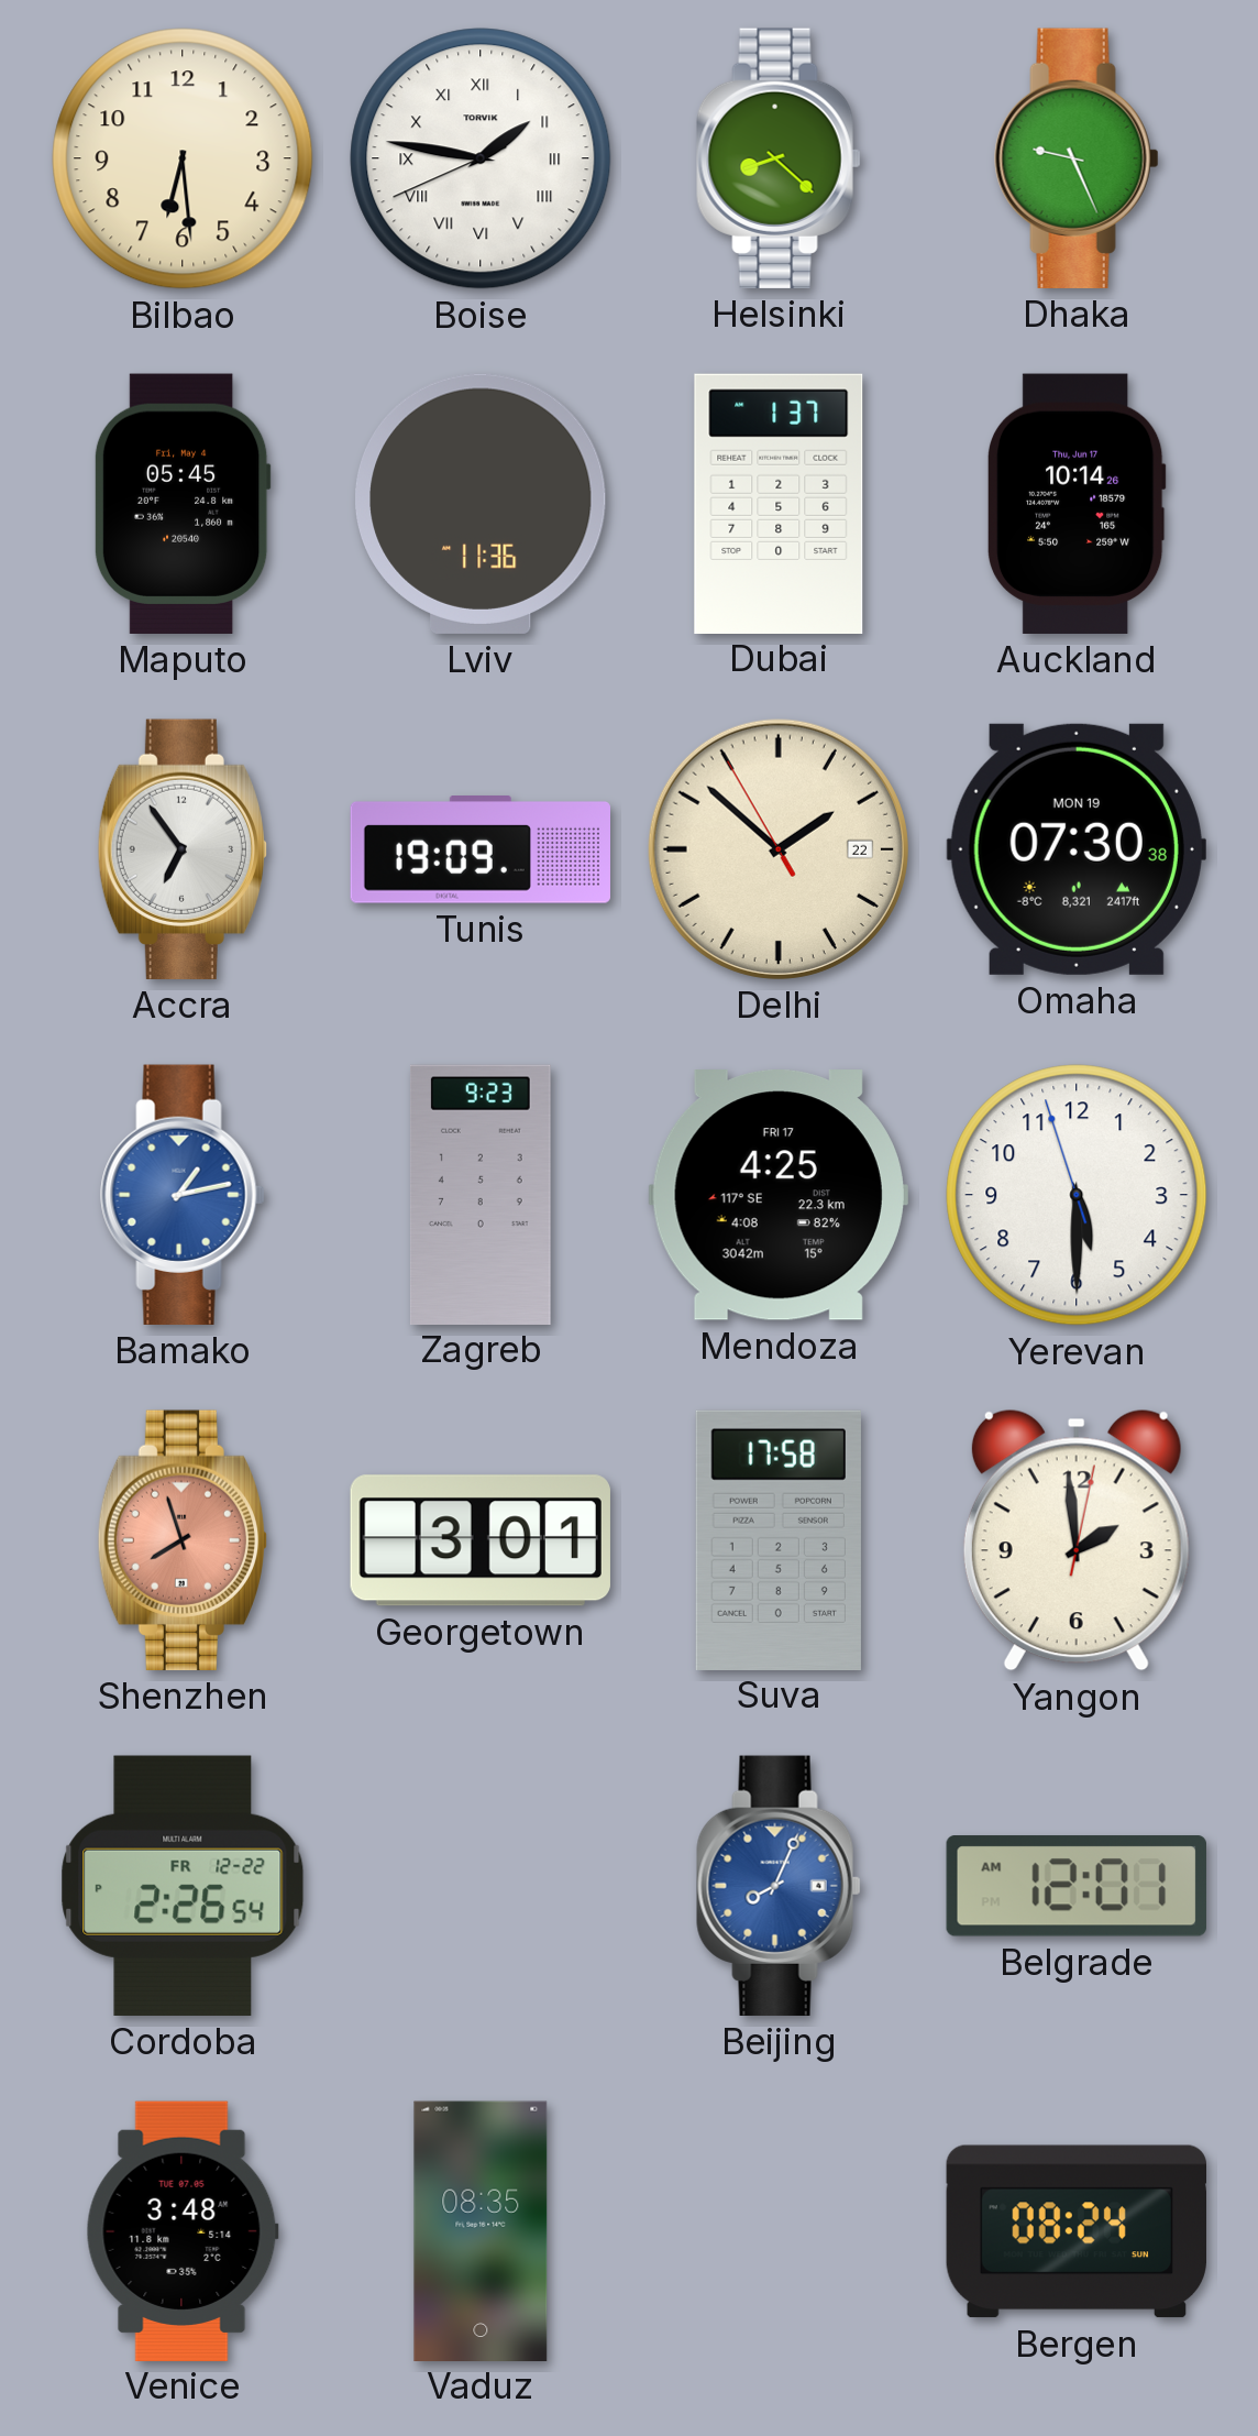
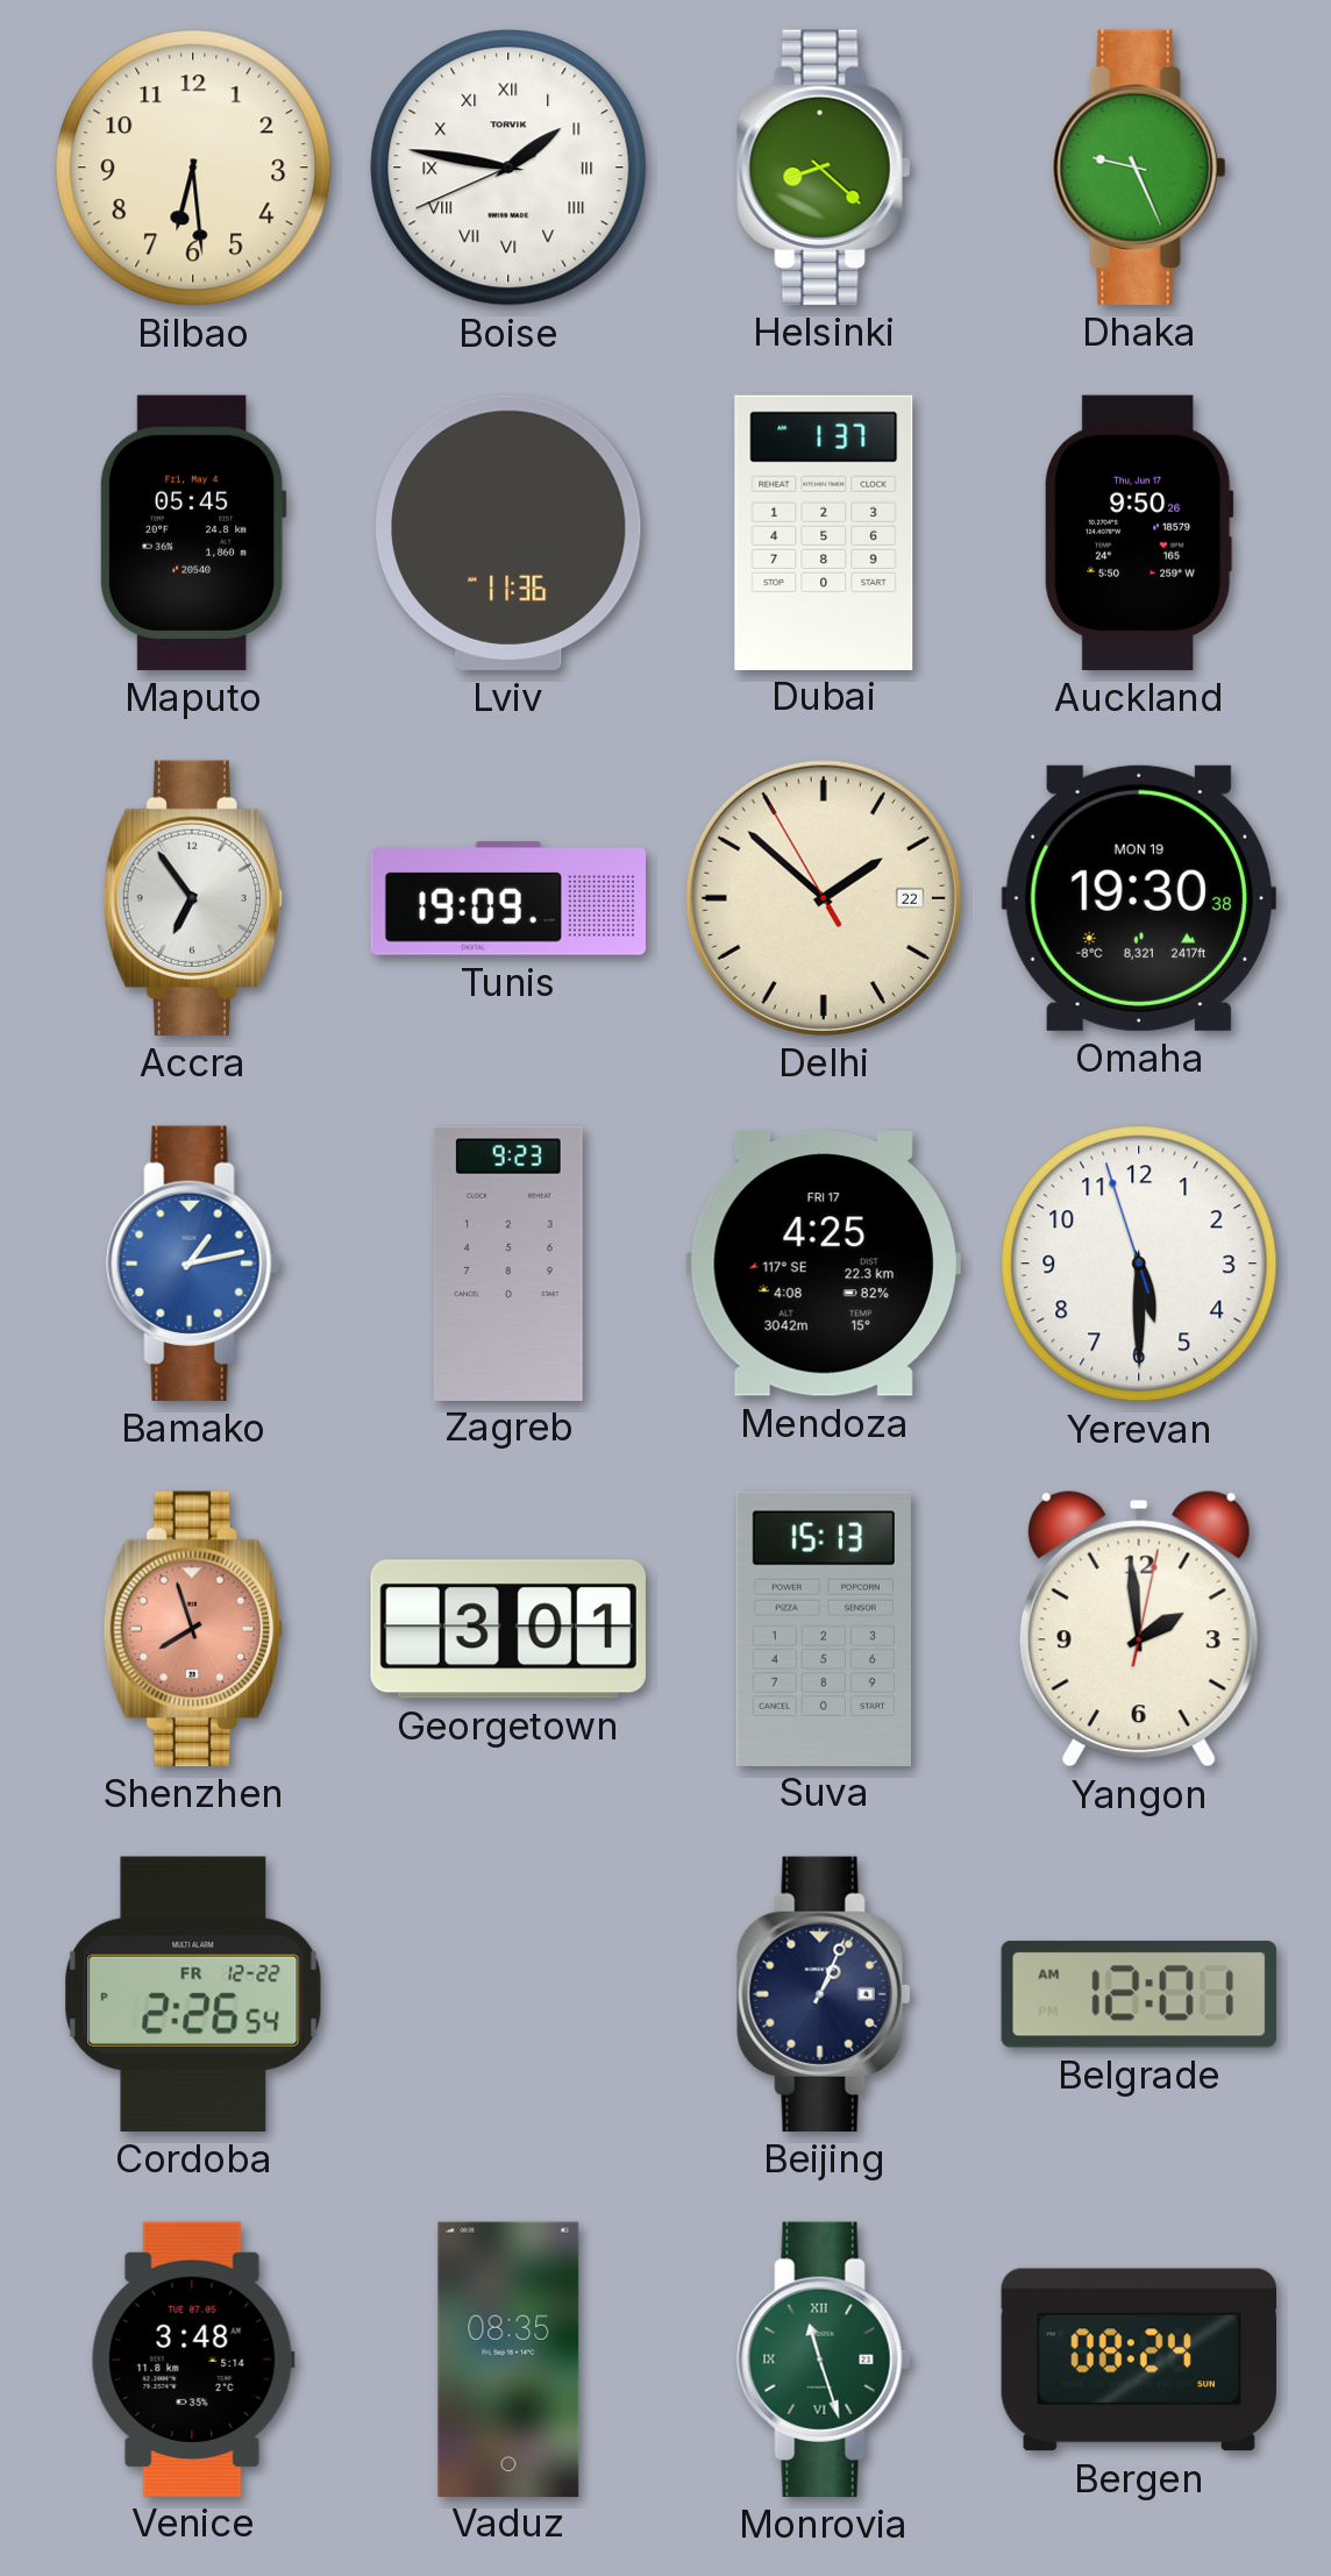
Auckland: 10:14 -> 9:50 (1139, 533)
Omaha: 07:30 -> 19:30 (1139, 898)
Suva: 17:58 -> 15:13 (824, 1628)
Beijing: 8:04 -> 1:04 (824, 1994)
Beijing dial: blue -> navy (824, 1994)
Monrovia: none -> 11:27 (824, 2360)
